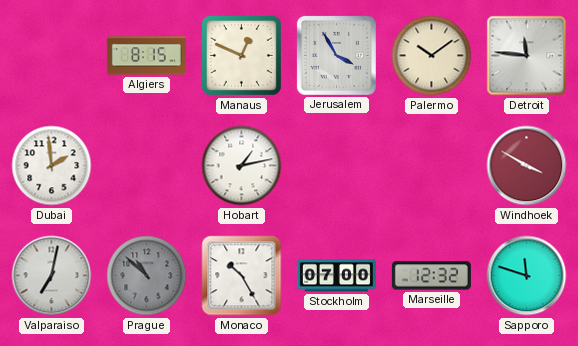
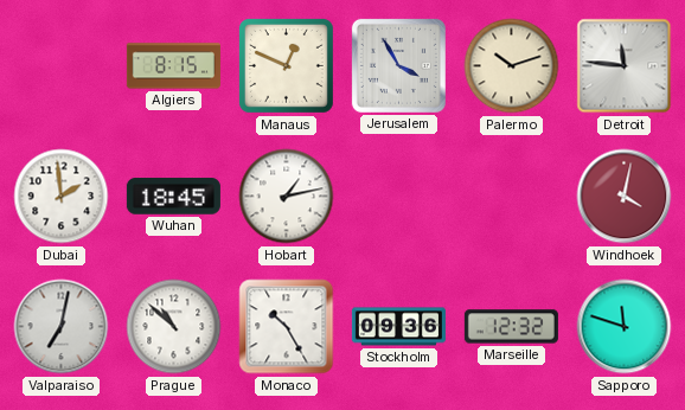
Palermo: 10:09 -> 10:12 (512, 66)
Wuhan: none -> 18:45 (173, 197)
Windhoek: 3:50 -> 4:02 (625, 197)
Prague dial: grey -> white (174, 327)
Stockholm: 07:00 -> 09:36 (398, 327)
